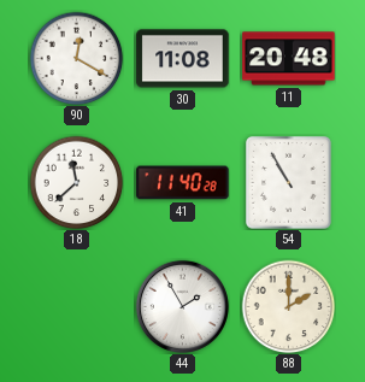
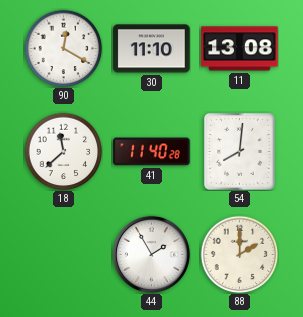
30: 11:08 -> 11:10 (152, 49)
11: 20:48 -> 13:08 (240, 49)
54: 10:55 -> 8:01 (240, 152)
